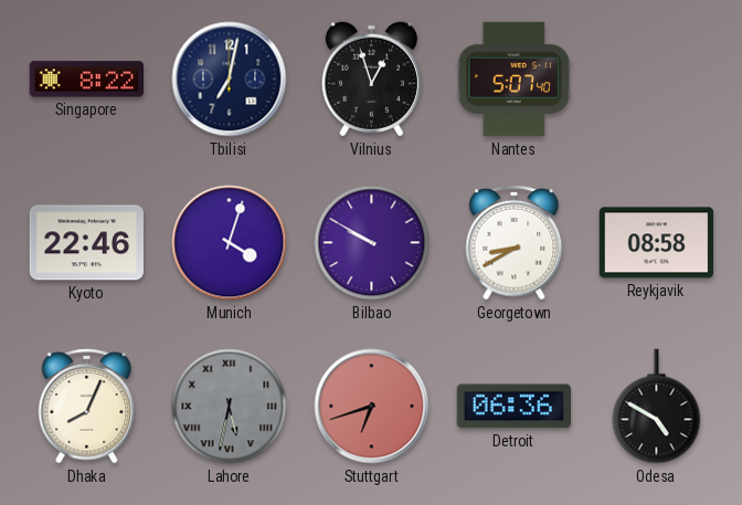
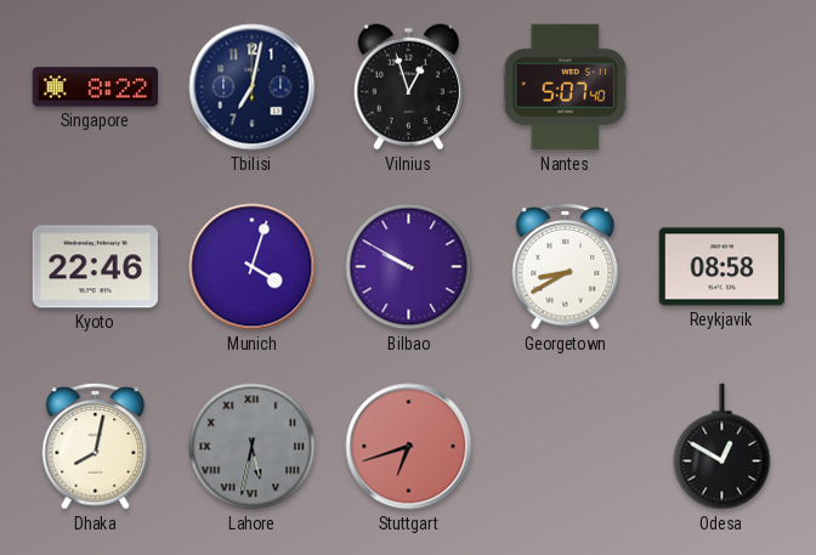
Dhaka: 8:04 -> 8:02 (96, 447)
Detroit: 06:36 -> none (513, 407)
Odesa: 4:50 -> 12:50 (722, 447)
